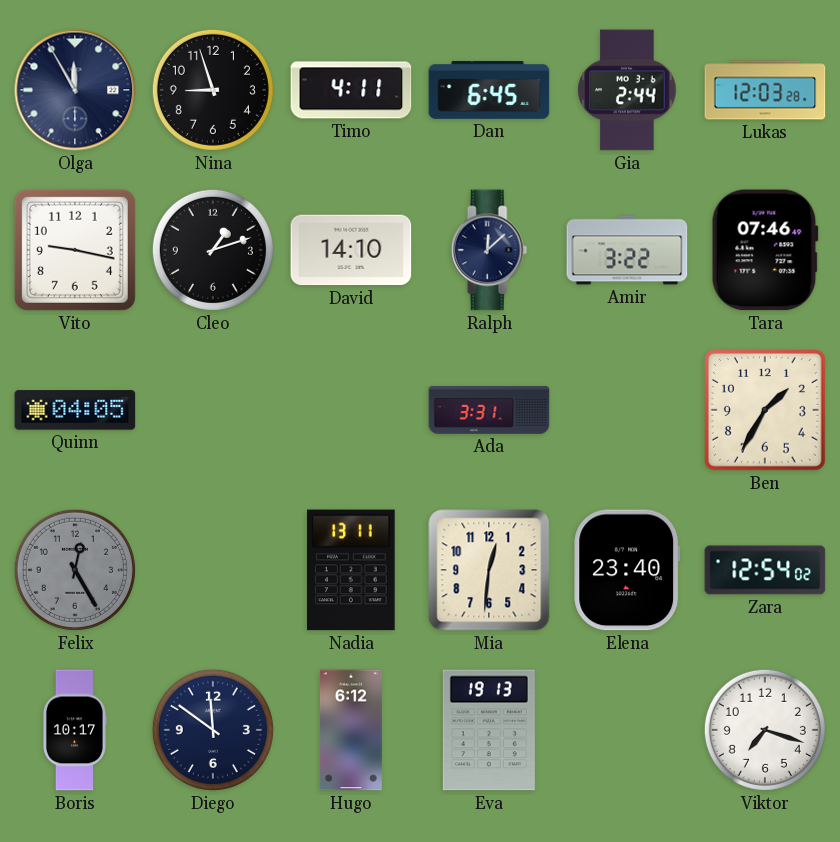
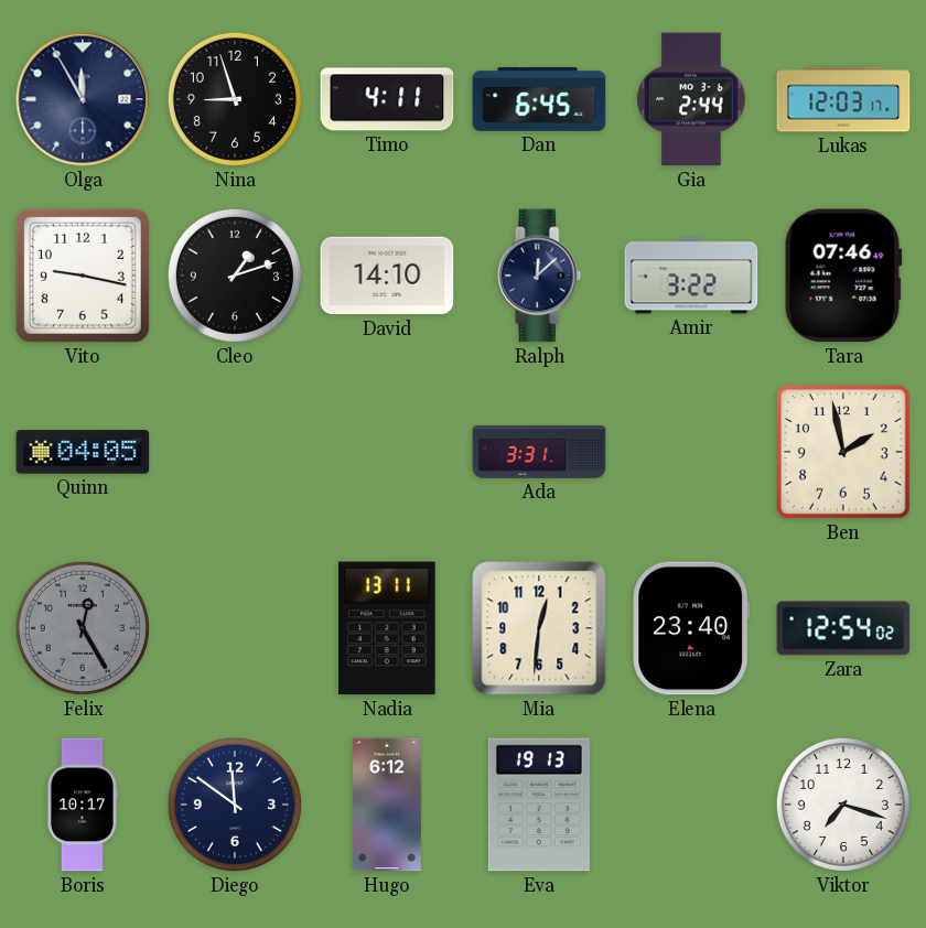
Lukas: 12:03:28 -> 12:03:17 (843, 99)
Ben: 1:35 -> 1:58 (844, 453)
